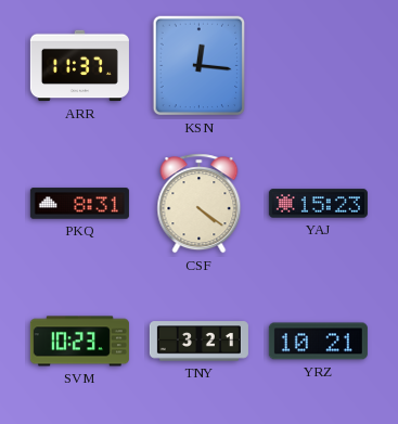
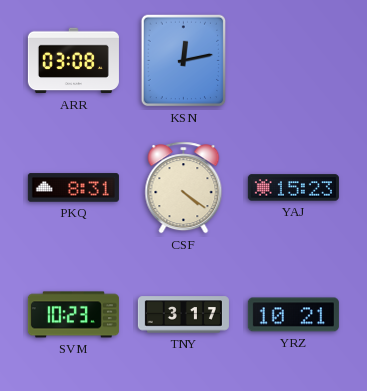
ARR: 11:37 -> 03:08 (73, 61)
KSN: 12:16 -> 12:13 (184, 61)
TNY: 3:21 -> 3:17 (183, 315)
